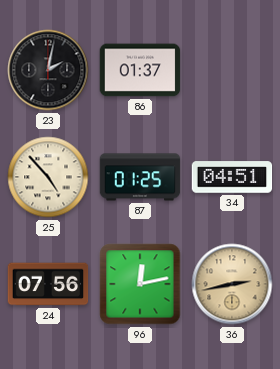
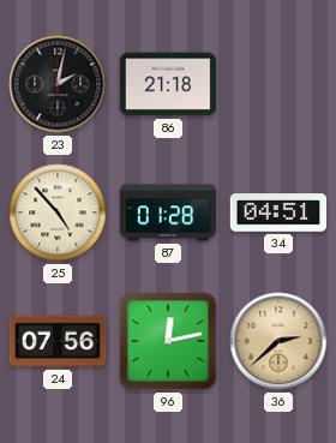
86: 01:37 -> 21:18 (168, 84)
87: 01:25 -> 01:28 (168, 212)
36: 2:43 -> 2:38 (278, 341)
